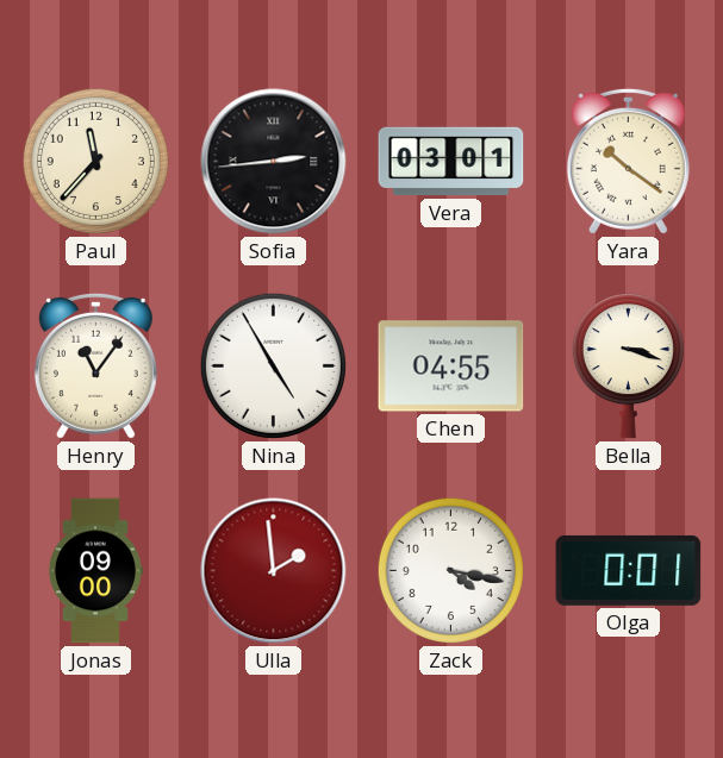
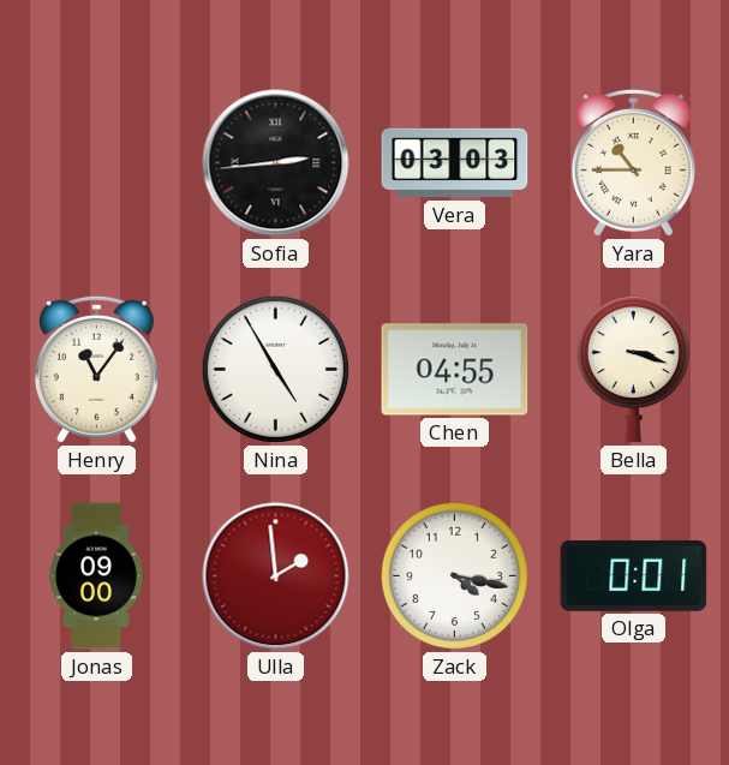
Paul: 11:37 -> none (95, 161)
Vera: 03:01 -> 03:03 (455, 163)
Yara: 10:21 -> 10:45 (633, 162)
